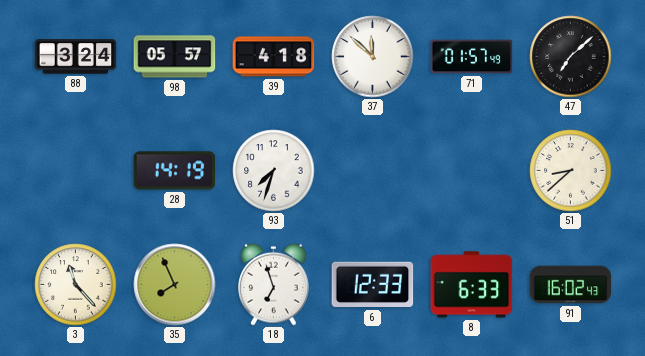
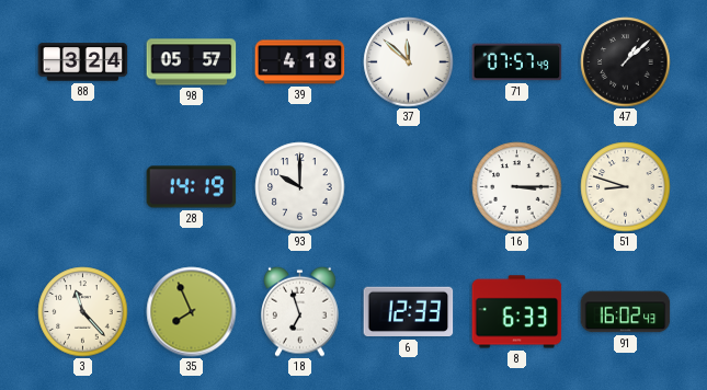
71: 01:57 -> 07:57 (517, 62)
47: 7:08 -> 1:08 (626, 62)
93: 7:33 -> 10:00 (300, 187)
16: none -> 3:15 (517, 187)
51: 8:38 -> 8:48 (626, 187)
